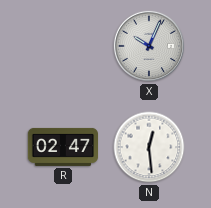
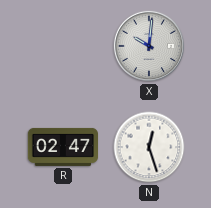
X: 10:04 -> 10:01 (149, 46)
N: 12:29 -> 12:27 (149, 147)
